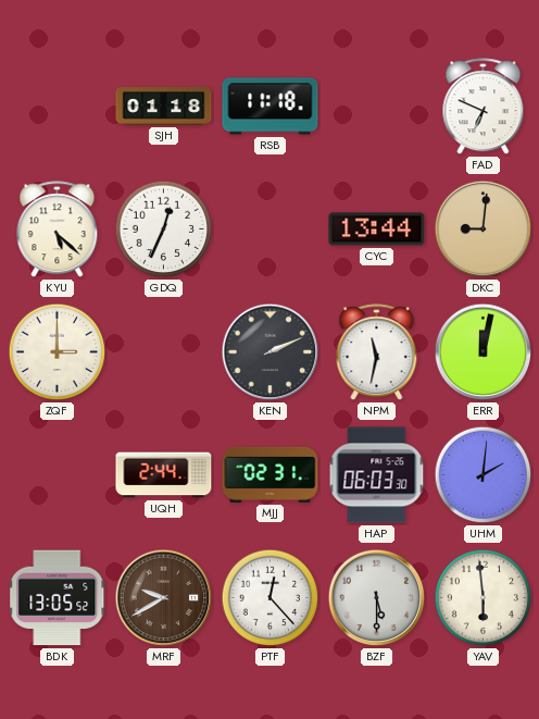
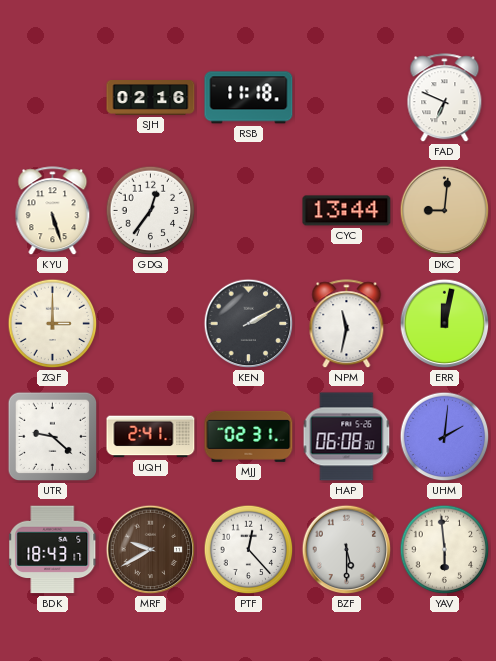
SJH: 01:18 -> 02:16 (151, 98)
KYU: 5:22 -> 5:27 (53, 211)
GDQ: 12:34 -> 12:36 (151, 211)
KEN: 2:11 -> 2:10 (249, 324)
UTR: none -> 9:22 (53, 437)
UQH: 2:44 -> 2:41 (151, 437)
HAP: 06:03 -> 06:08 (347, 437)
BDK: 13:05 -> 18:43 (53, 550)
